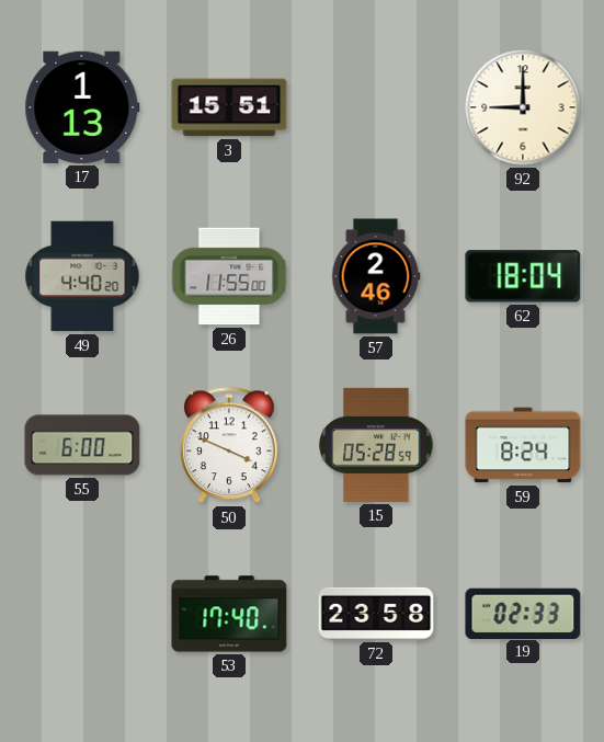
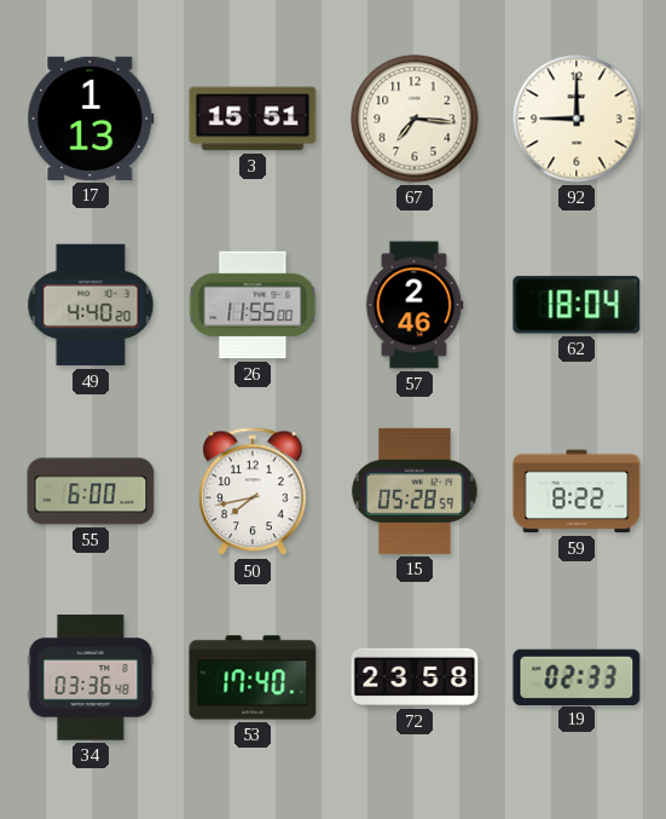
67: none -> 7:16 (415, 119)
50: 3:49 -> 7:43 (253, 492)
59: 8:24 -> 8:22 (577, 491)
34: none -> 03:36 (91, 677)
